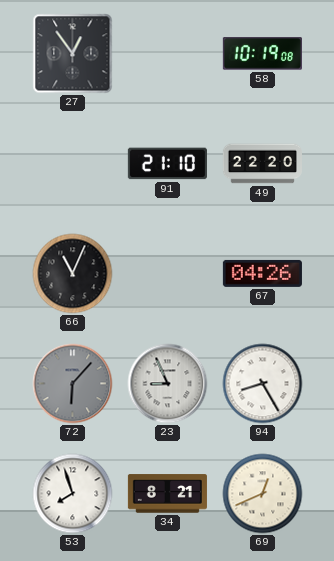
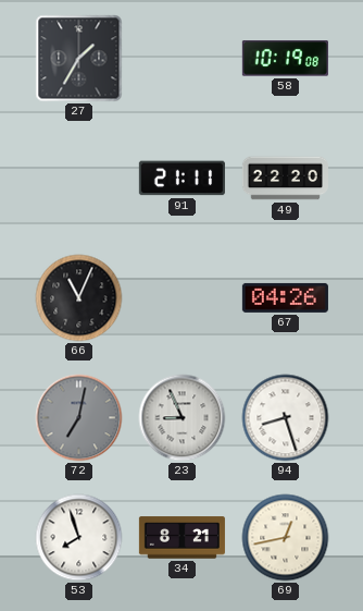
27: 12:54 -> 1:35 (79, 59)
91: 21:10 -> 21:11 (181, 179)
72: 6:07 -> 7:02 (79, 418)
94: 8:25 -> 8:27 (286, 418)
69: 12:41 -> 12:43 (286, 538)
